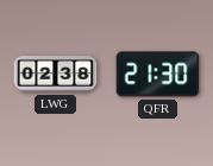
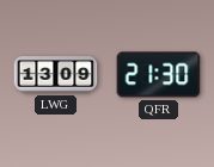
LWG: 02:38 -> 13:09 (56, 75)
